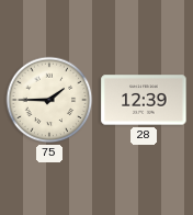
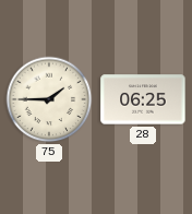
28: 12:39 -> 06:25 (143, 99)
